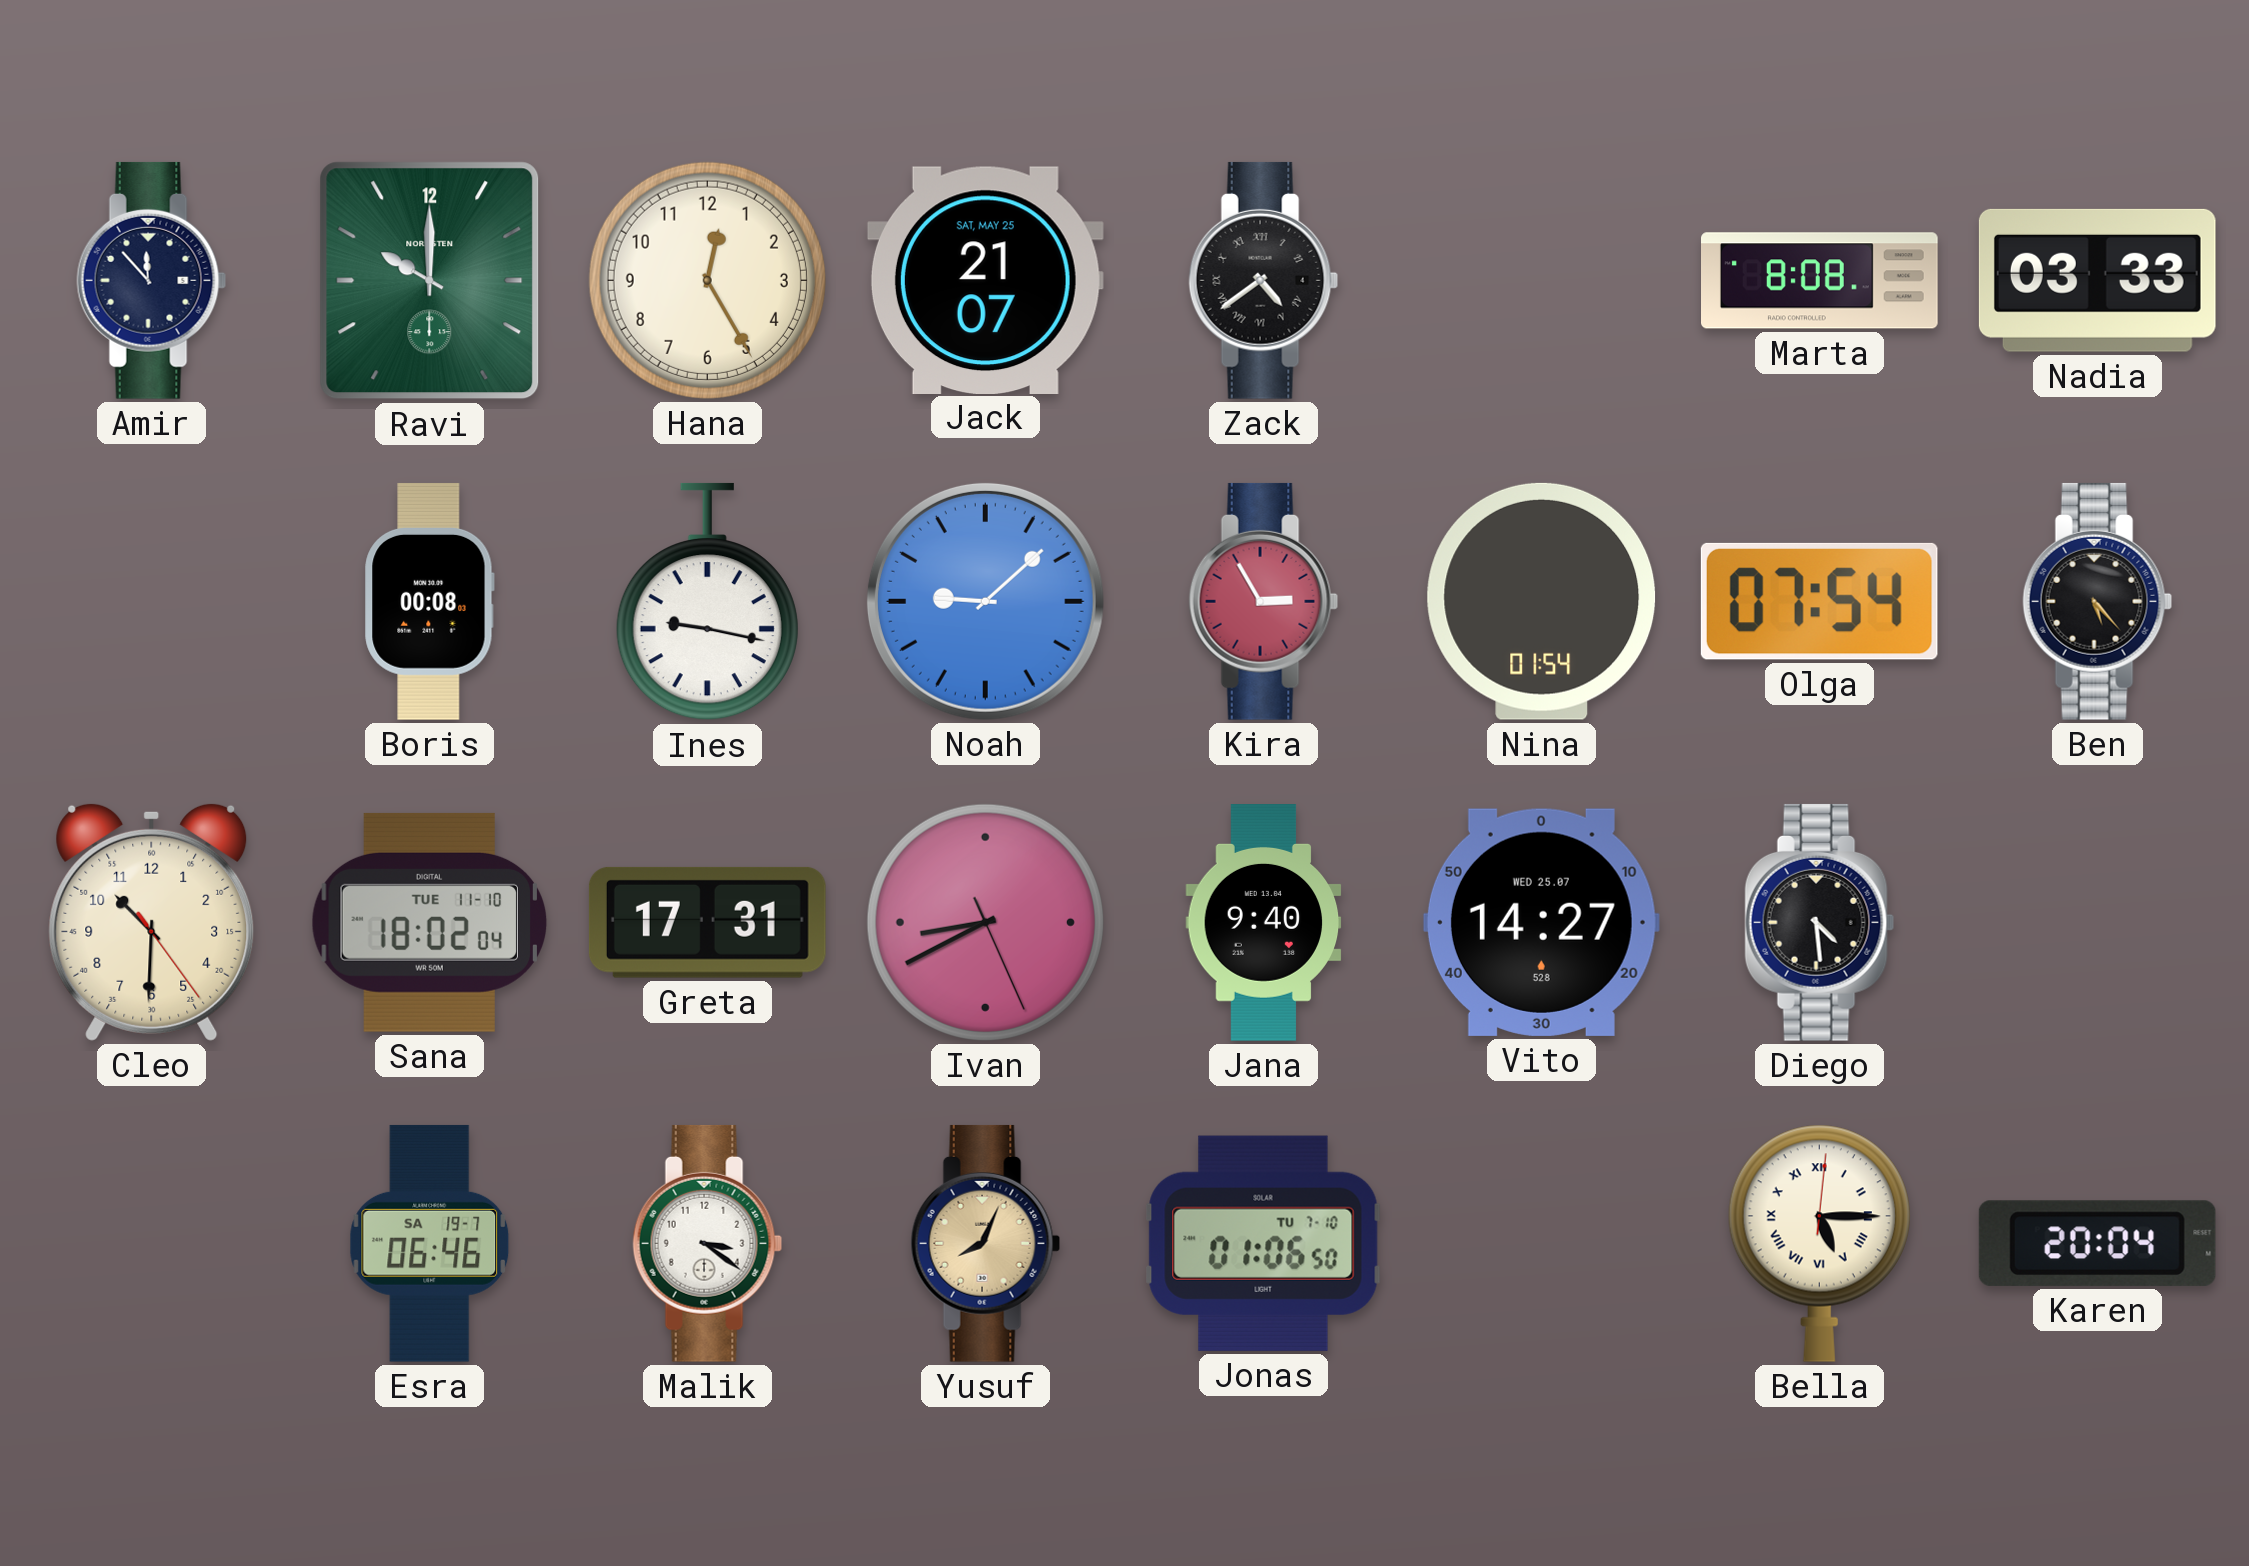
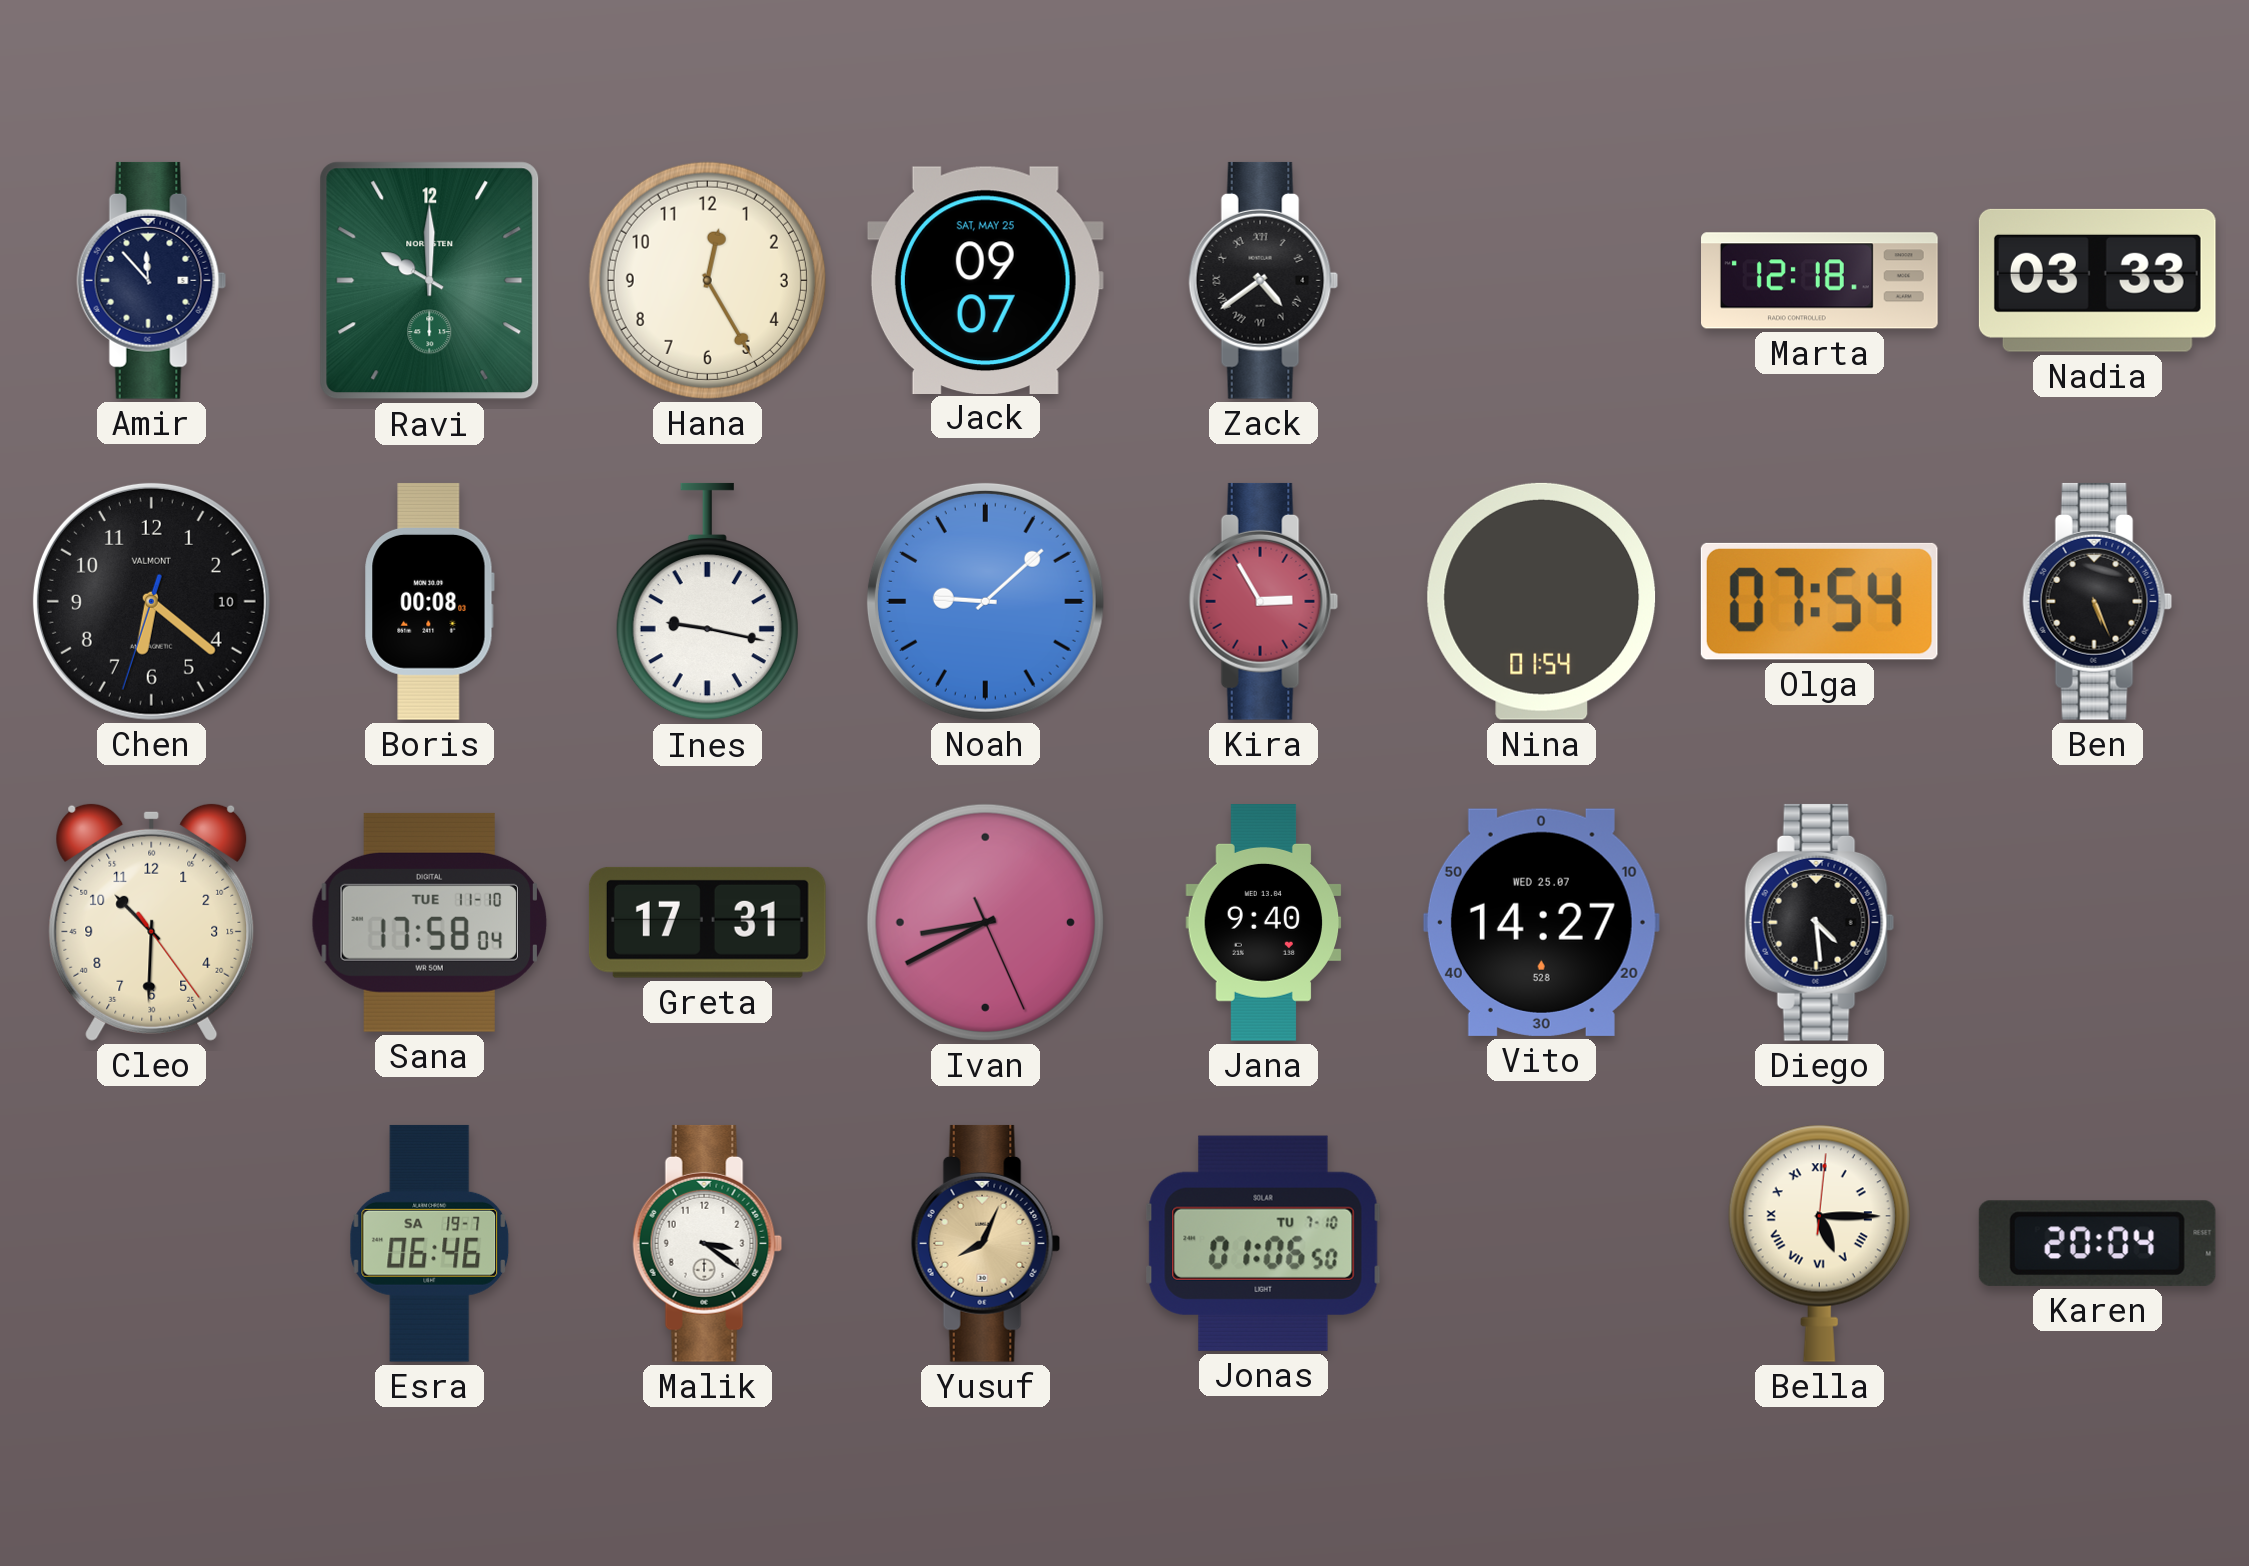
Jack: 21:07 -> 09:07 (985, 280)
Marta: 8:08 -> 12:18 (1820, 281)
Chen: none -> 6:21 (151, 601)
Ben: 5:23 -> 5:26 (2098, 601)
Sana: 18:02 -> 17:58 (429, 922)
